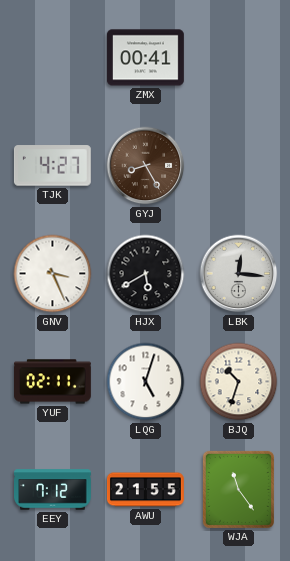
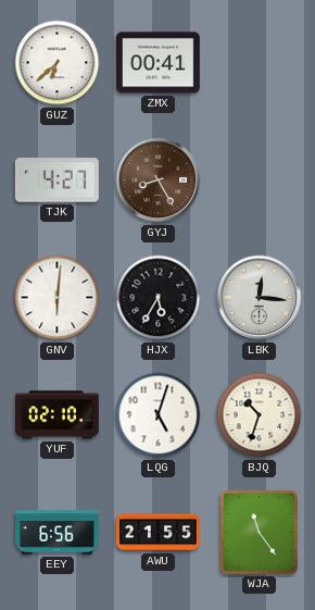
GUZ: none -> 6:38 (58, 63)
GNV: 3:26 -> 6:01 (58, 298)
HJX: 5:40 -> 5:35 (159, 298)
YUF: 02:11 -> 02:10 (58, 415)
EEY: 7:12 -> 6:56 (58, 533)
